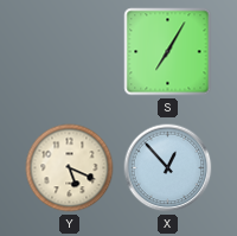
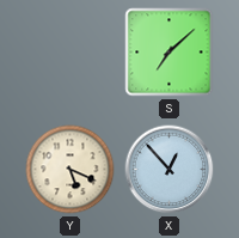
S: 7:05 -> 7:08 (170, 53)
